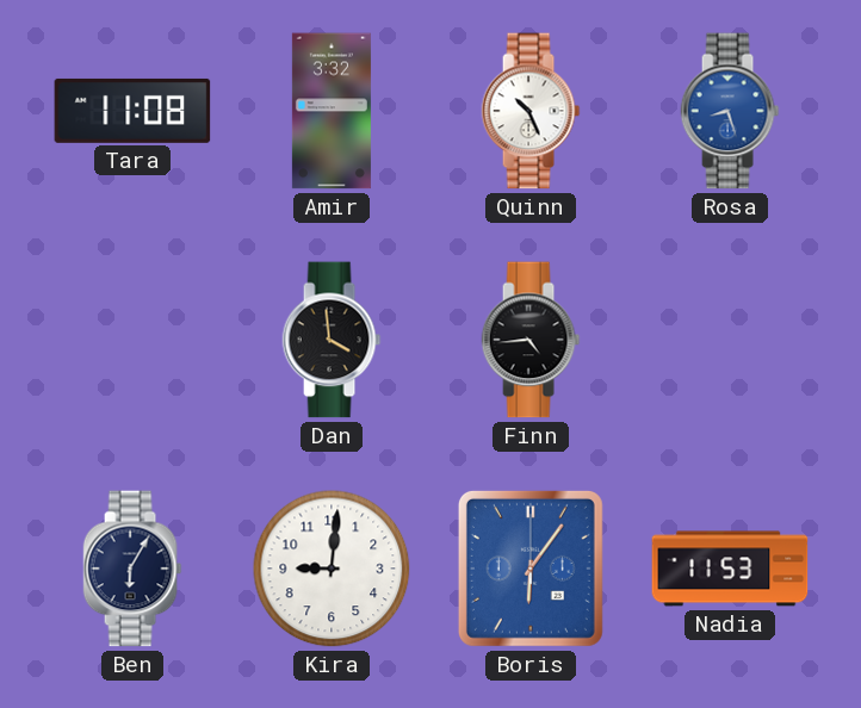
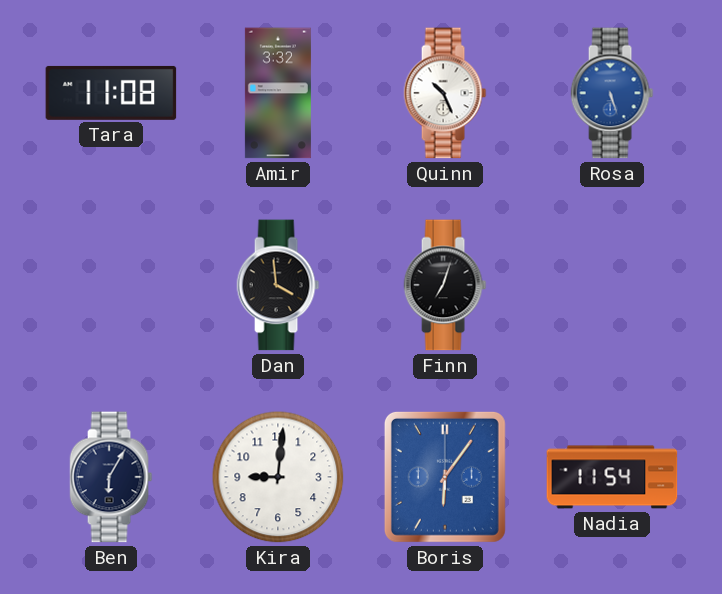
Rosa: 8:27 -> 5:27 (612, 93)
Finn: 4:44 -> 7:03 (445, 285)
Nadia: 11:53 -> 11:54 (612, 477)
